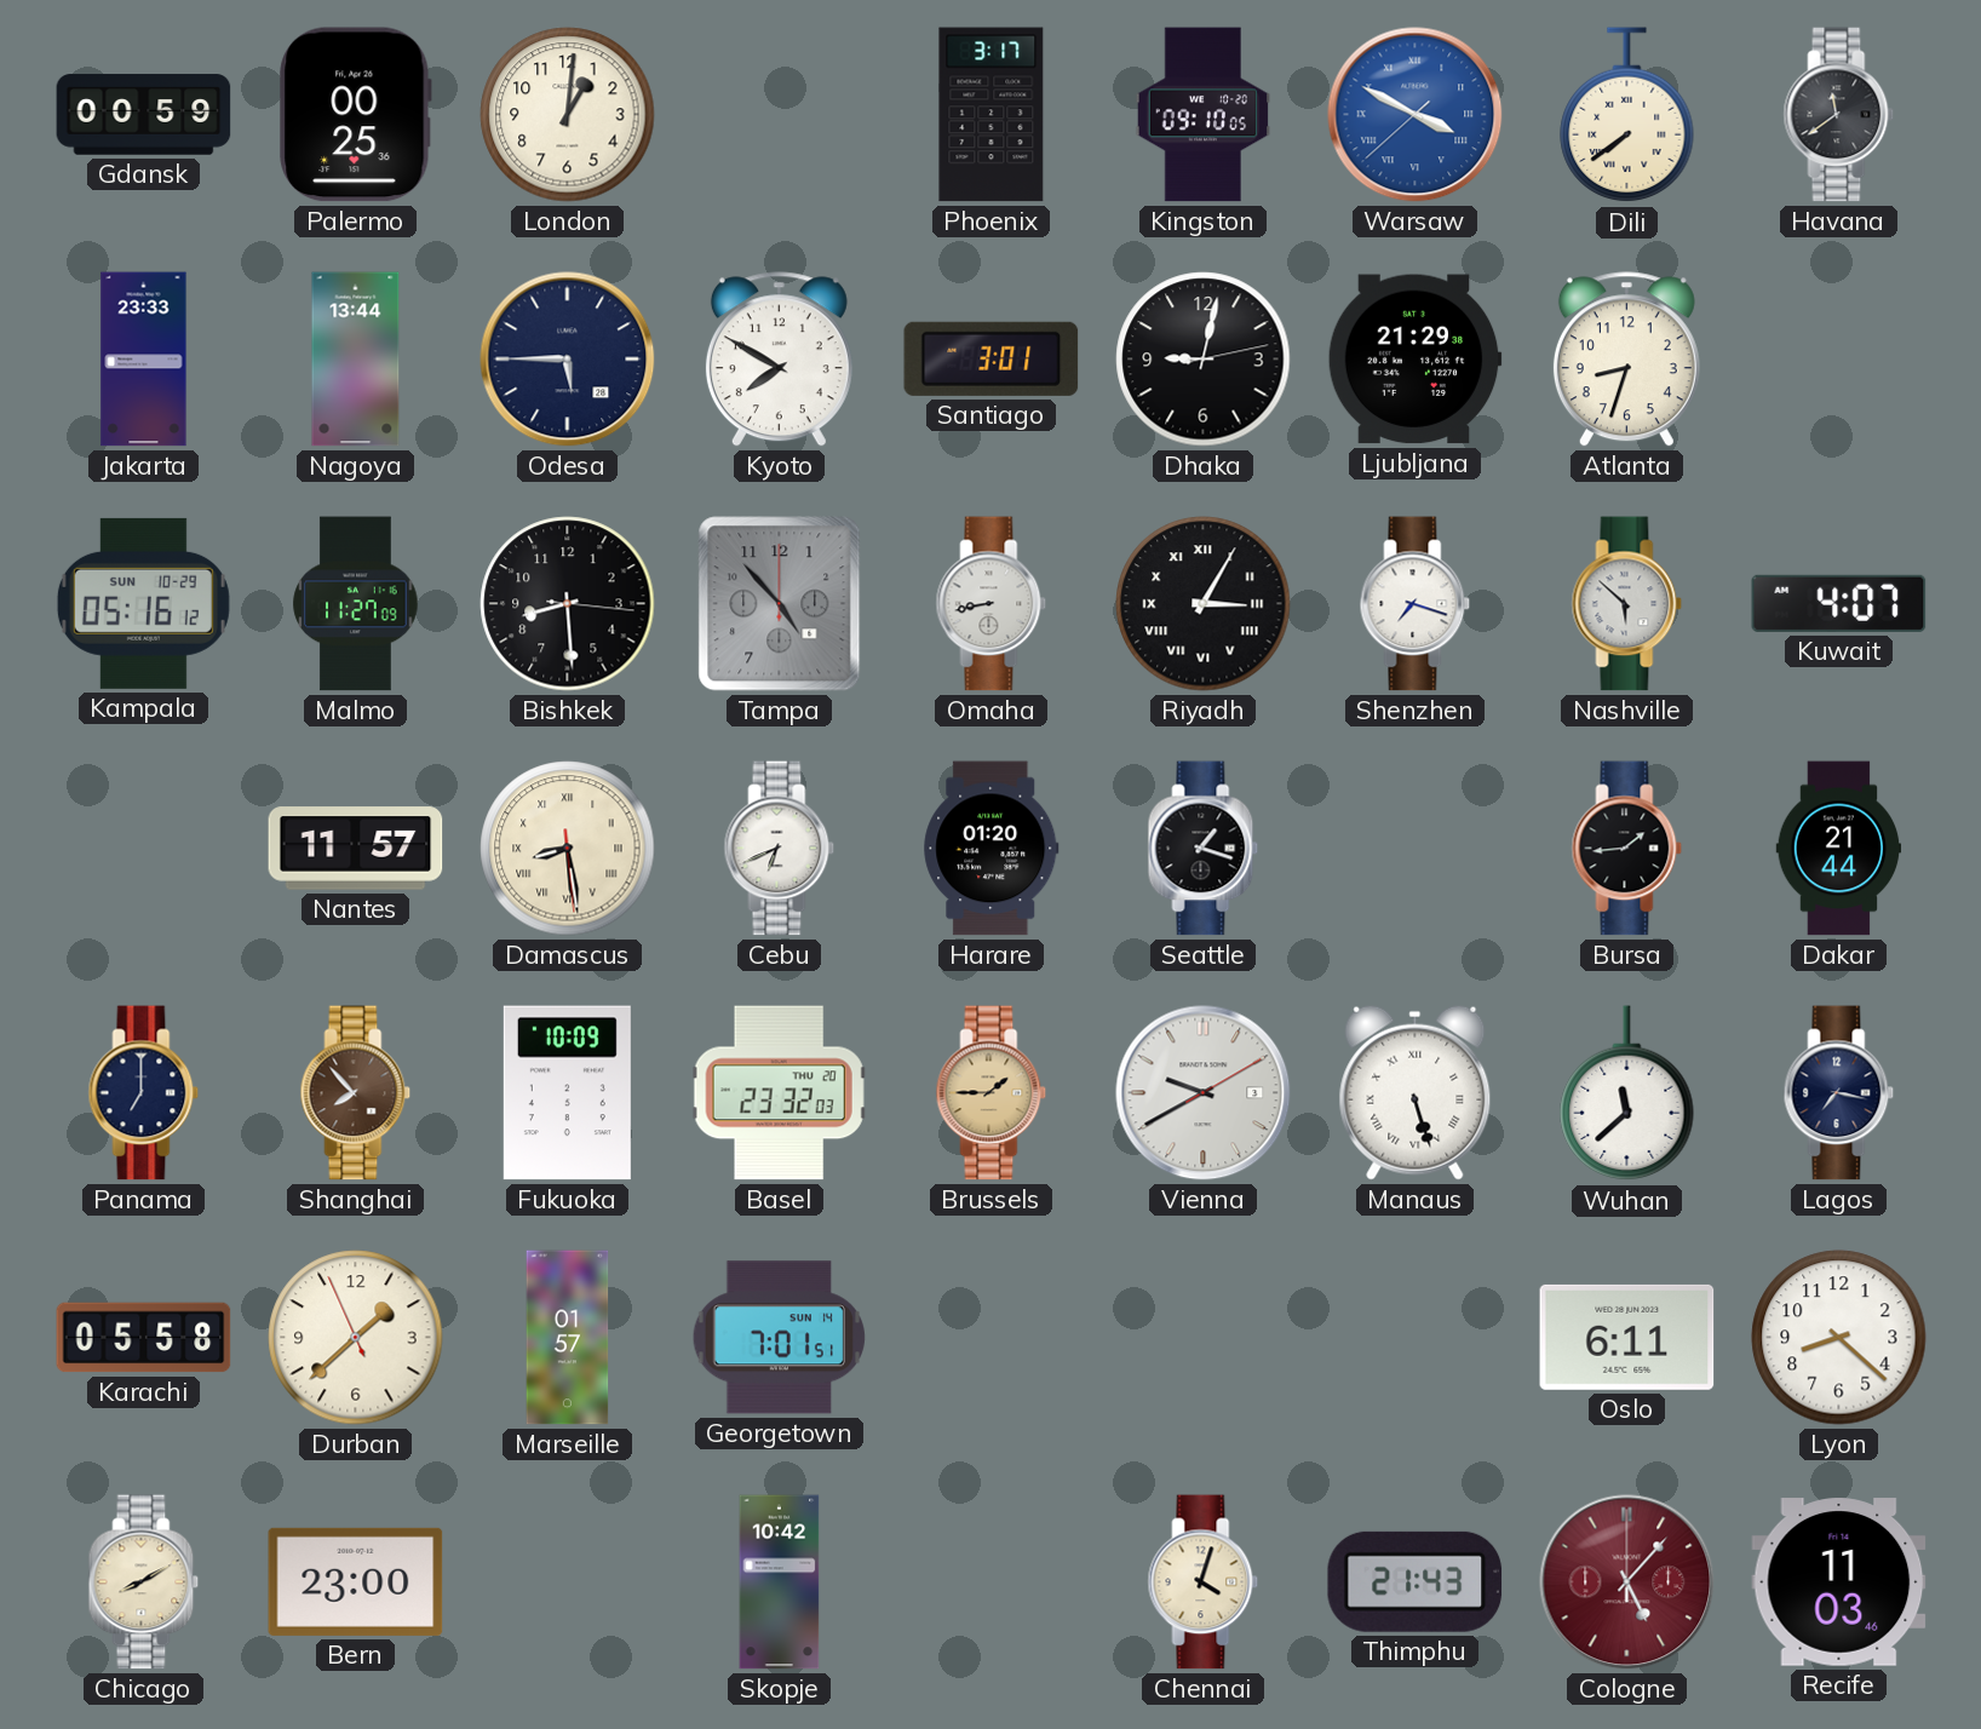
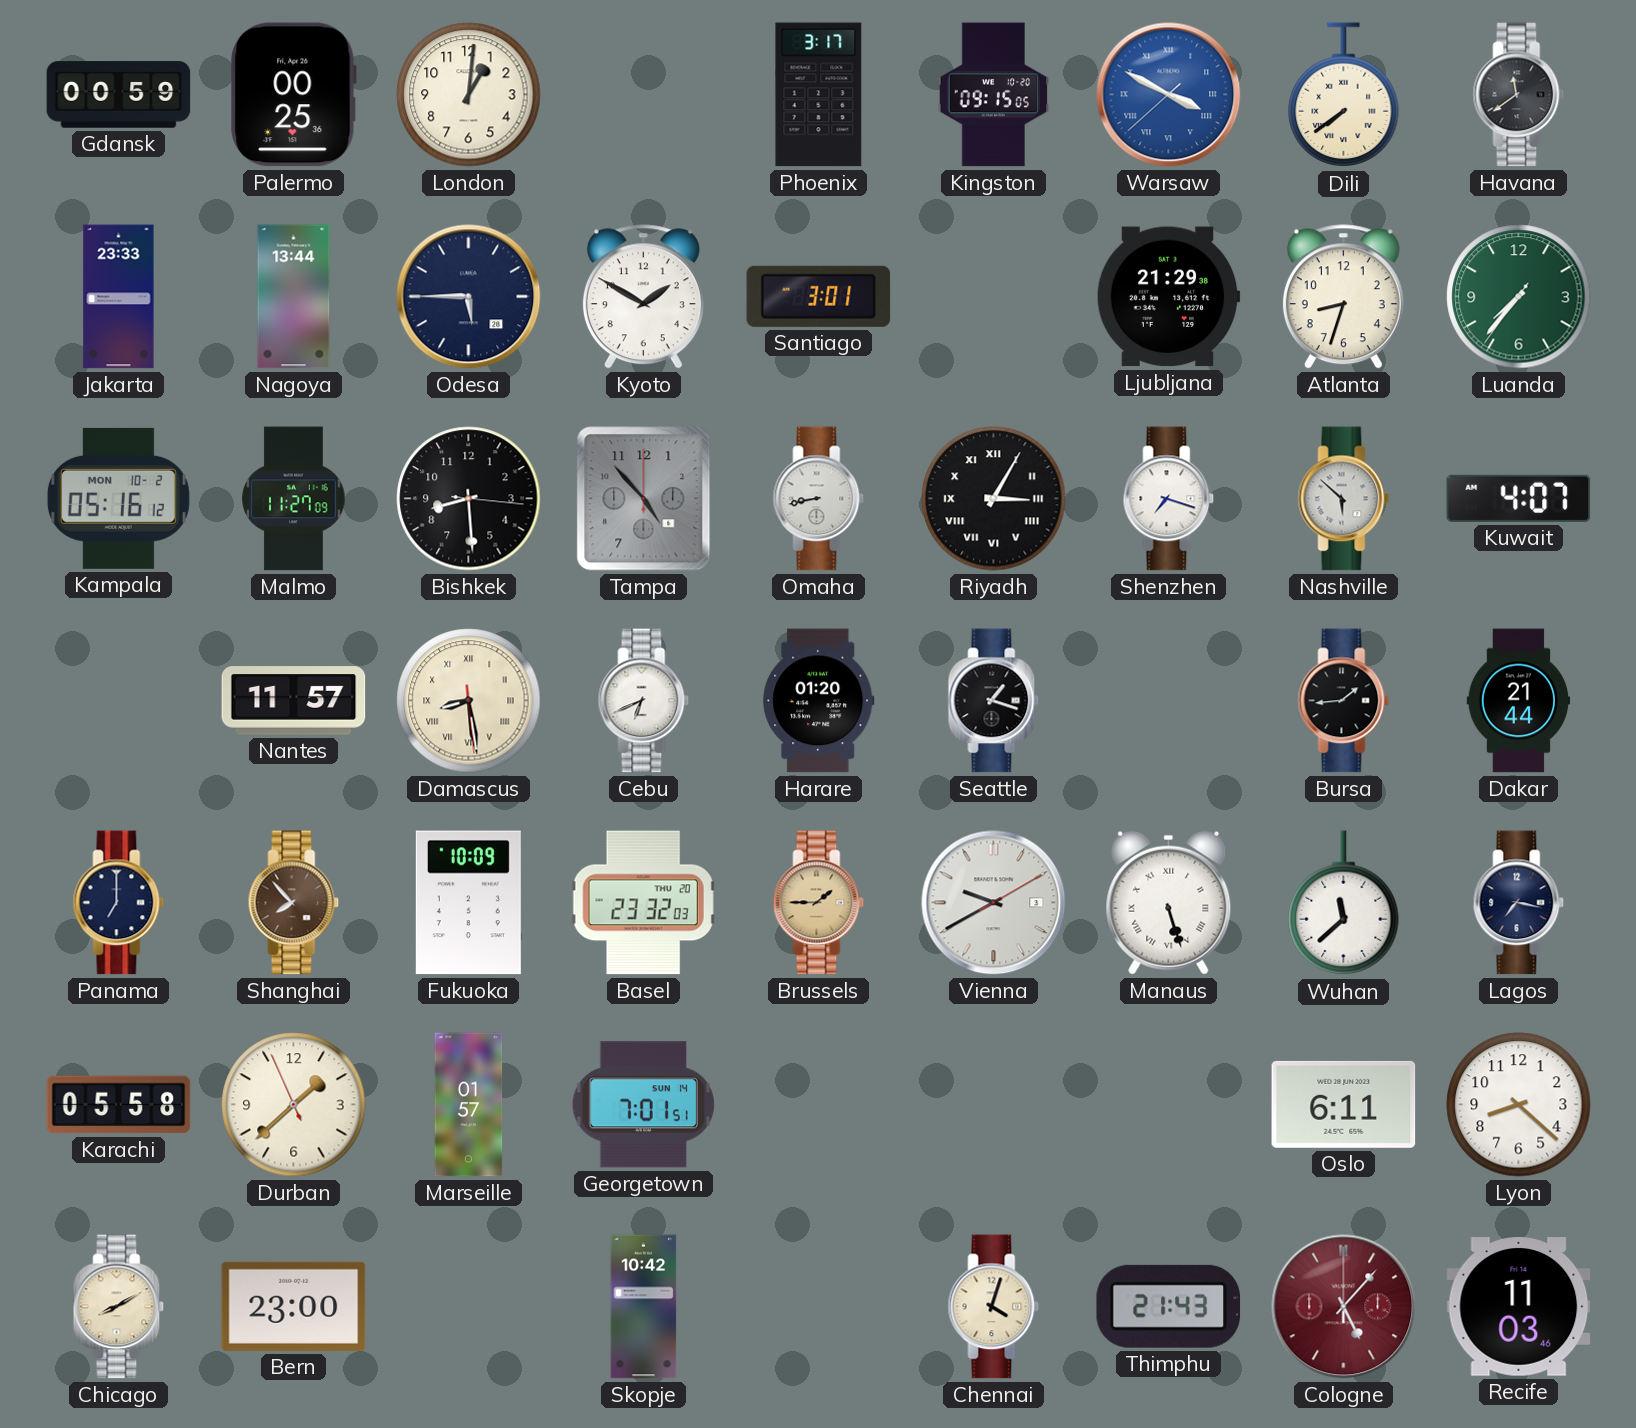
Kingston: 09:10 -> 09:15 (994, 95)
Kyoto: 7:50 -> 1:50 (643, 297)
Dhaka: 9:02 -> none (1204, 360)
Luanda: none -> 7:36 (1519, 297)
Kampala date: SUN 10-29 -> MON 10-2 (118, 498)
